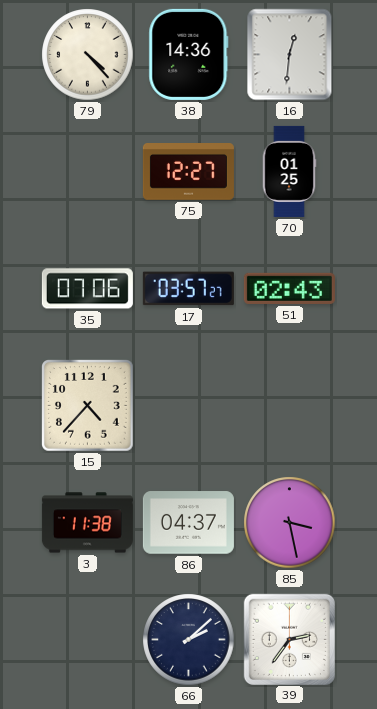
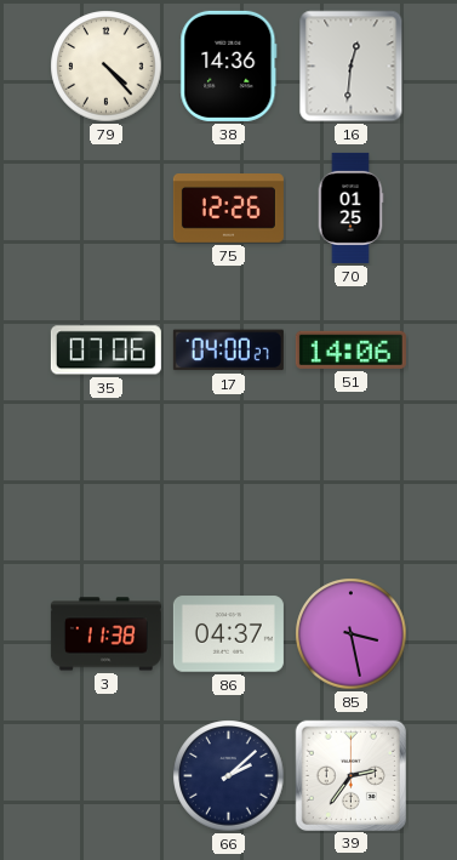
75: 12:27 -> 12:26 (228, 209)
17: 03:57 -> 04:00 (228, 351)
51: 02:43 -> 14:06 (350, 349)
15: 4:37 -> none (88, 406)
